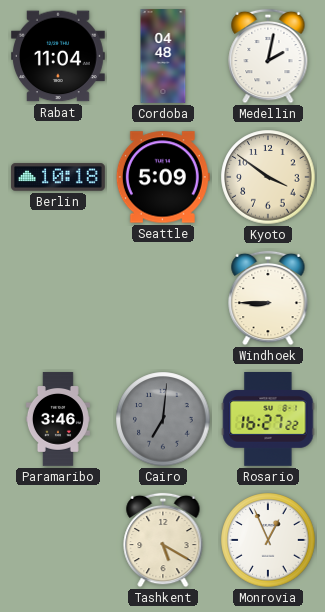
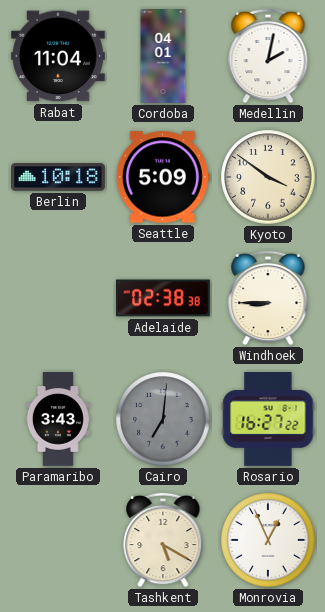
Cordoba: 04:48 -> 04:01 (163, 56)
Adelaide: none -> 02:38 (164, 298)
Paramaribo: 3:46 -> 3:43 (58, 419)
